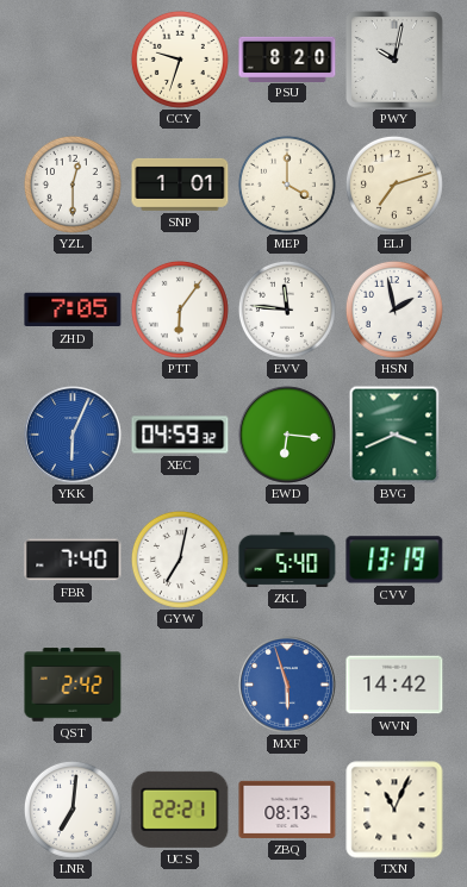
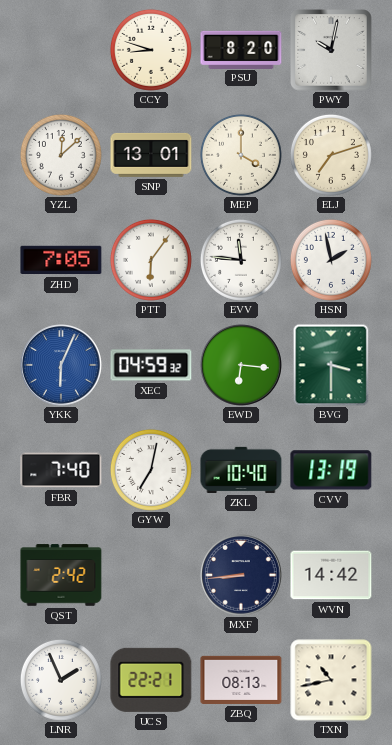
CCY: 9:33 -> 8:48 (151, 50)
YZL: 12:30 -> 12:08 (61, 155)
SNP: 1:01 -> 13:01 (151, 155)
BVG: 3:41 -> 3:30 (331, 365)
ZKL: 5:40 -> 10:40 (241, 470)
MXF: 5:57 -> 8:44 (241, 575)
MXF dial: blue -> navy (241, 575)
LNR: 7:01 -> 1:56 (61, 680)
TXN: 11:04 -> 10:43 (331, 680)
